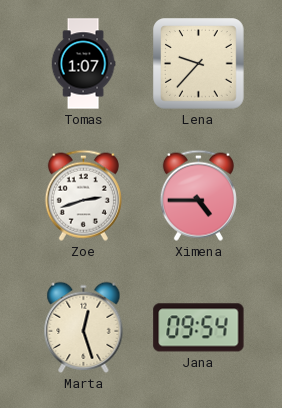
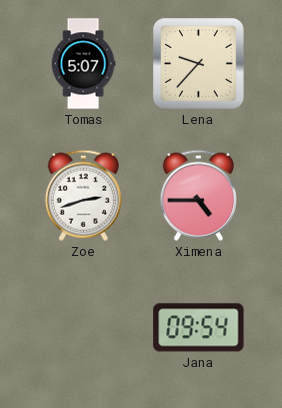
Tomas: 1:07 -> 5:07 (83, 64)
Marta: 12:27 -> none (84, 327)
